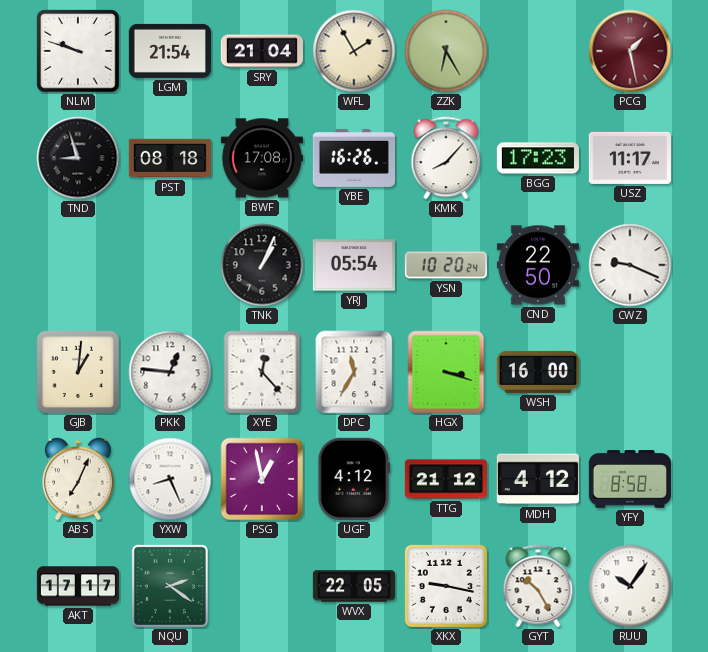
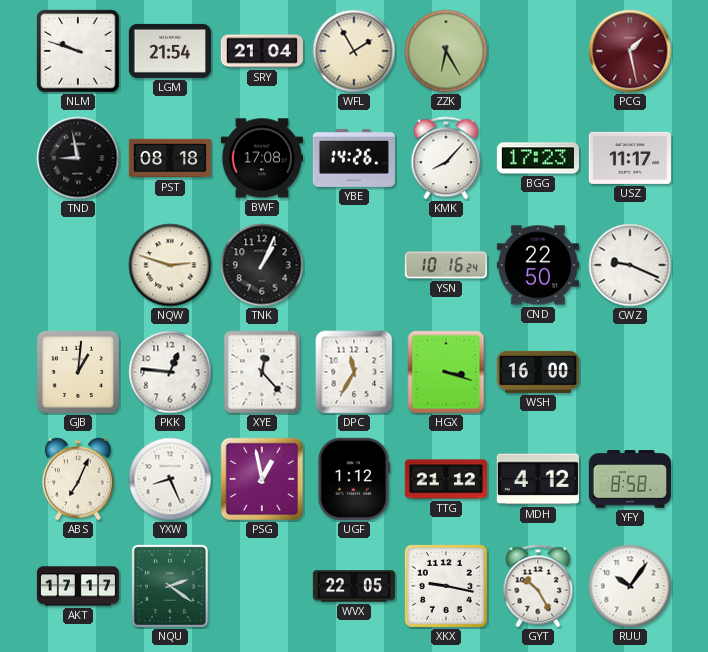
TND: 8:57 -> 8:58 (78, 158)
YBE: 16:26 -> 14:26 (353, 158)
NQW: none -> 2:48 (170, 265)
YRJ: 05:54 -> none (354, 265)
YSN: 10:20 -> 10:16 (446, 265)
UGF: 4:12 -> 1:12 (354, 479)
